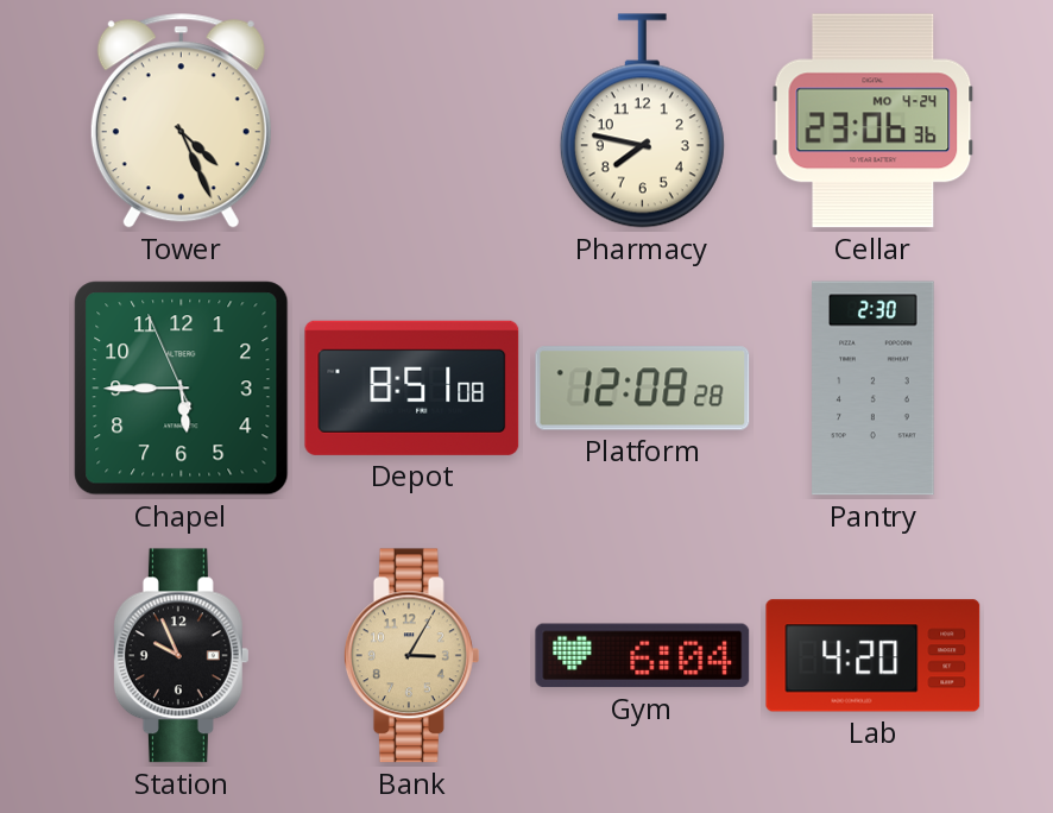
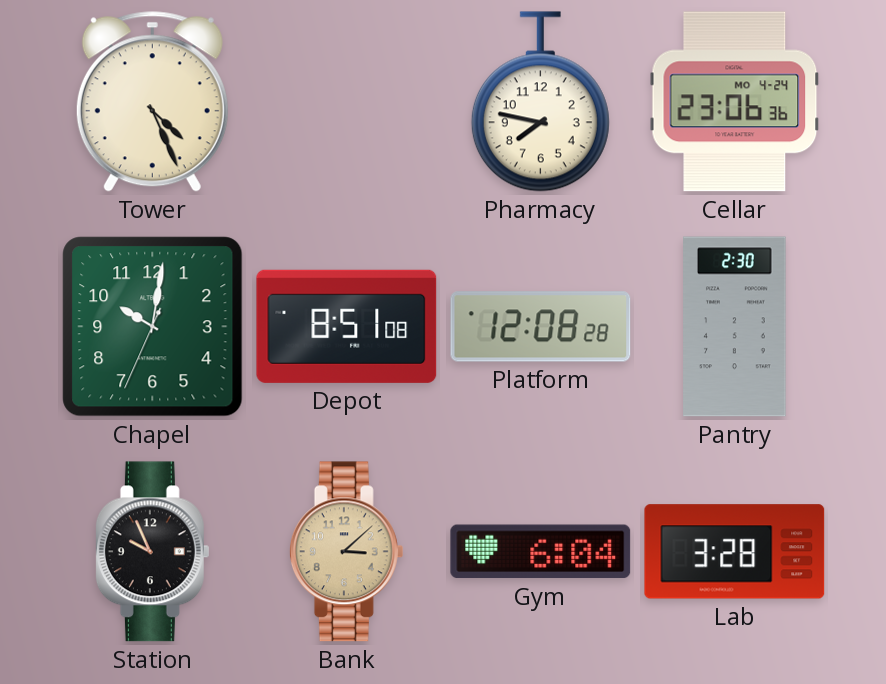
Chapel: 5:44 -> 10:01 (153, 327)
Bank: 3:05 -> 3:08 (346, 552)
Lab: 4:20 -> 3:28 (735, 552)
